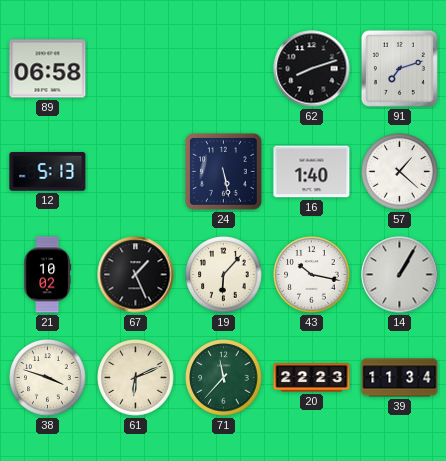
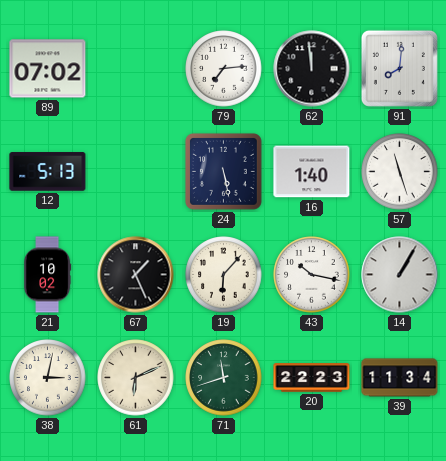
89: 06:58 -> 07:02 (48, 69)
79: none -> 7:14 (224, 69)
62: 8:12 -> 11:59 (312, 69)
91: 7:12 -> 8:01 (399, 68)
57: 1:22 -> 11:27 (400, 172)
38: 3:48 -> 3:02 (48, 378)
71: 11:37 -> 11:42 (224, 378)
